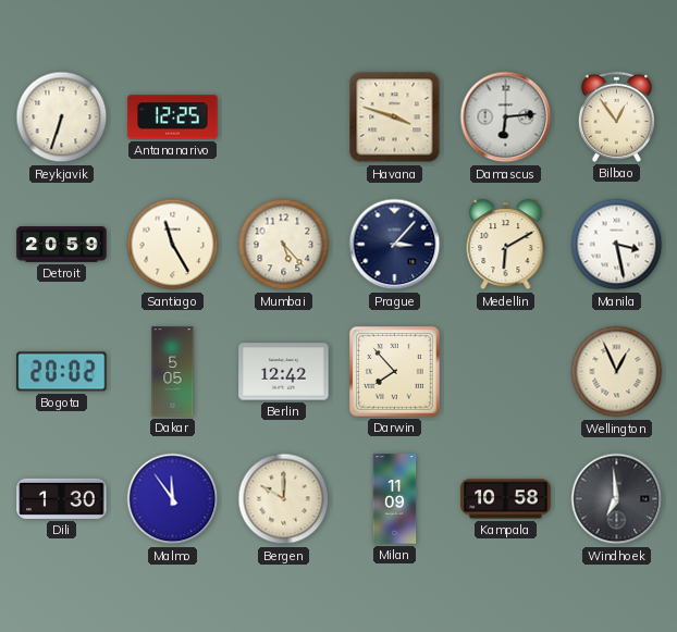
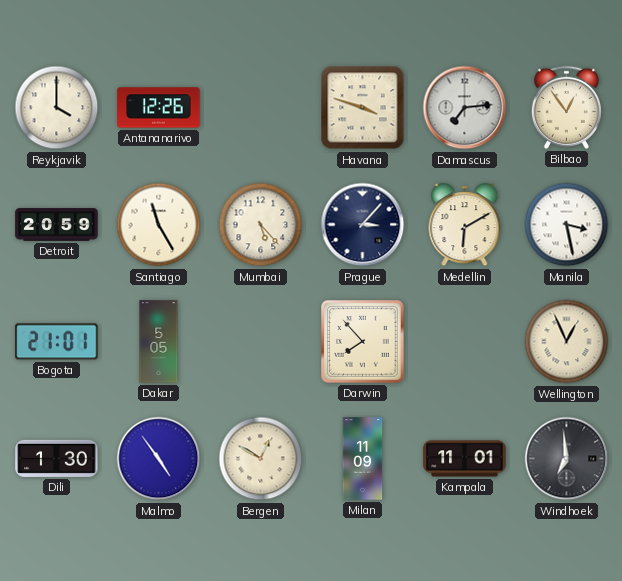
Reykjavik: 6:33 -> 4:00 (57, 108)
Antananarivo: 12:25 -> 12:26 (159, 108)
Damascus: 6:14 -> 7:14 (465, 108)
Bogota: 20:02 -> 21:01 (57, 342)
Berlin: 12:42 -> none (284, 372)
Malmo: 11:54 -> 4:54 (159, 459)
Bergen: 10:00 -> 12:50 (261, 459)
Kampala: 10:58 -> 11:01 (465, 459)
